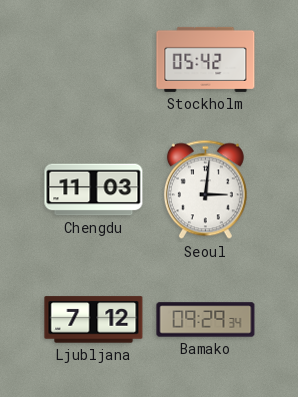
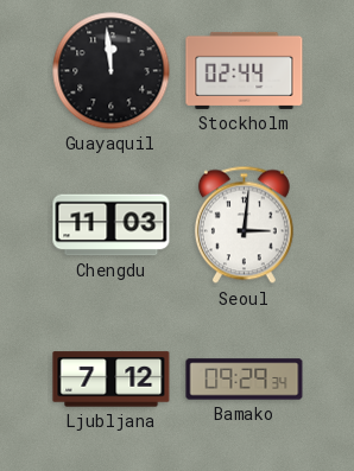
Guayaquil: none -> 11:59 (112, 71)
Stockholm: 05:42 -> 02:44 (245, 70)
